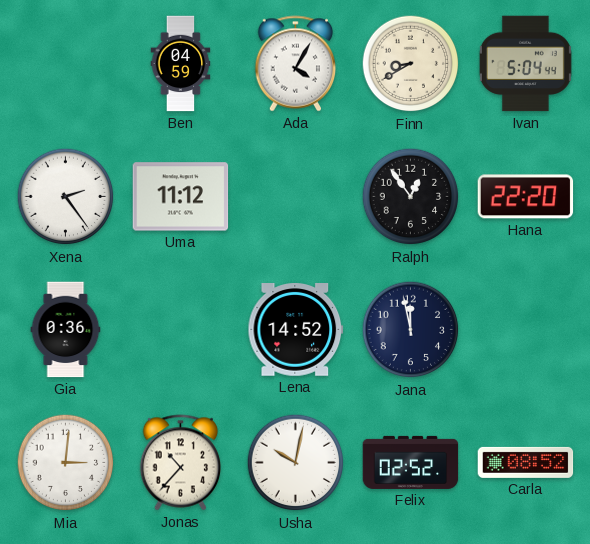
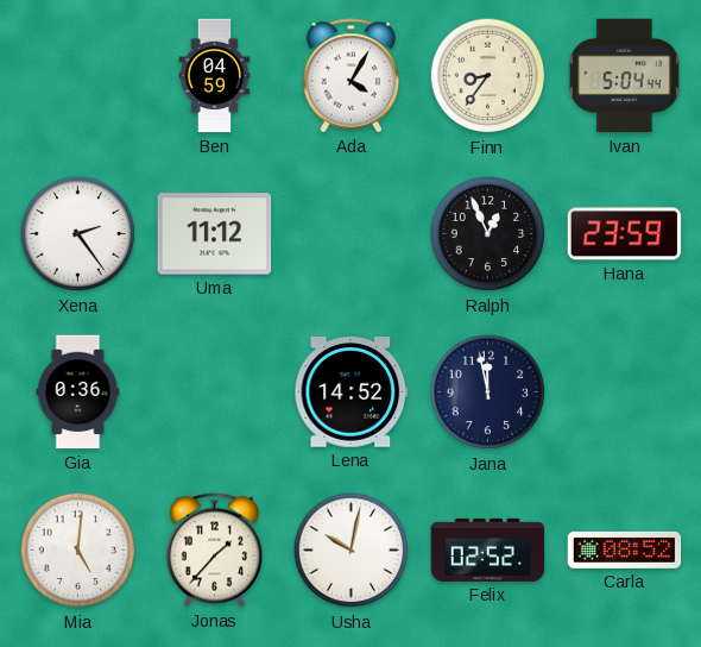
Finn: 8:40 -> 8:36 (488, 76)
Ralph: 12:54 -> 12:56 (488, 234)
Hana: 22:20 -> 23:59 (625, 234)
Mia: 3:01 -> 5:01 (78, 551)
Jonas: 10:37 -> 1:37 (215, 551)
